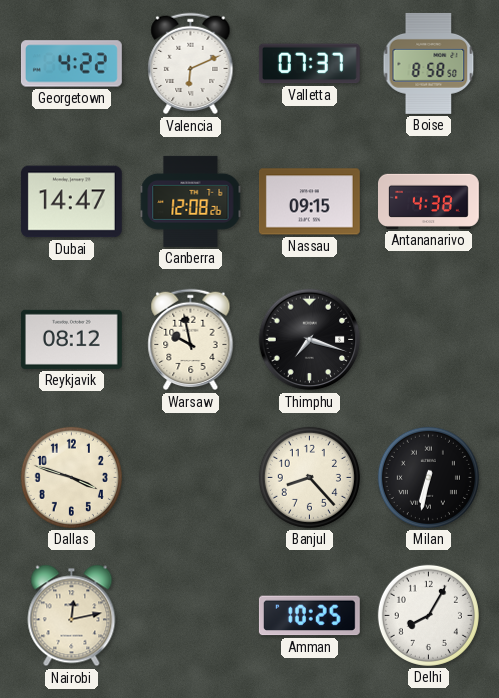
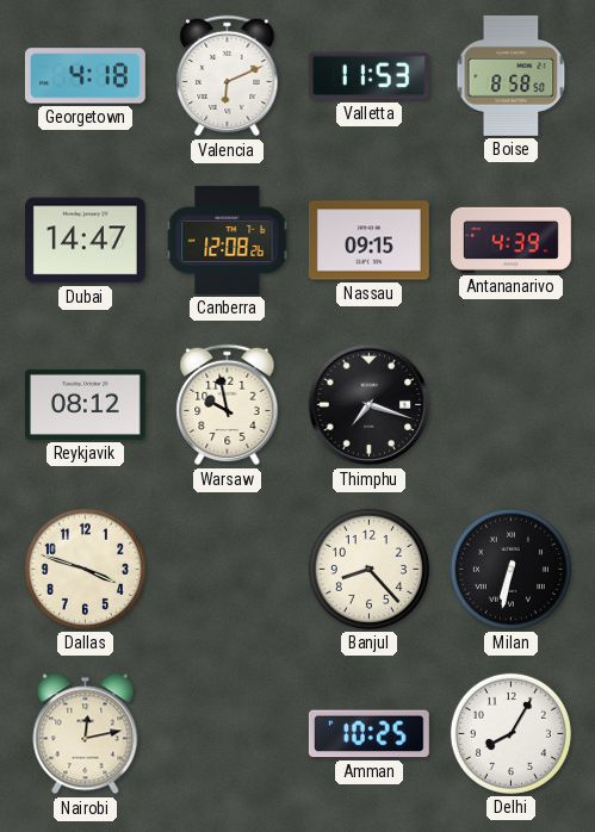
Georgetown: 4:22 -> 4:18 (85, 76)
Valletta: 07:37 -> 11:53 (368, 76)
Antananarivo: 4:38 -> 4:39 (512, 240)
